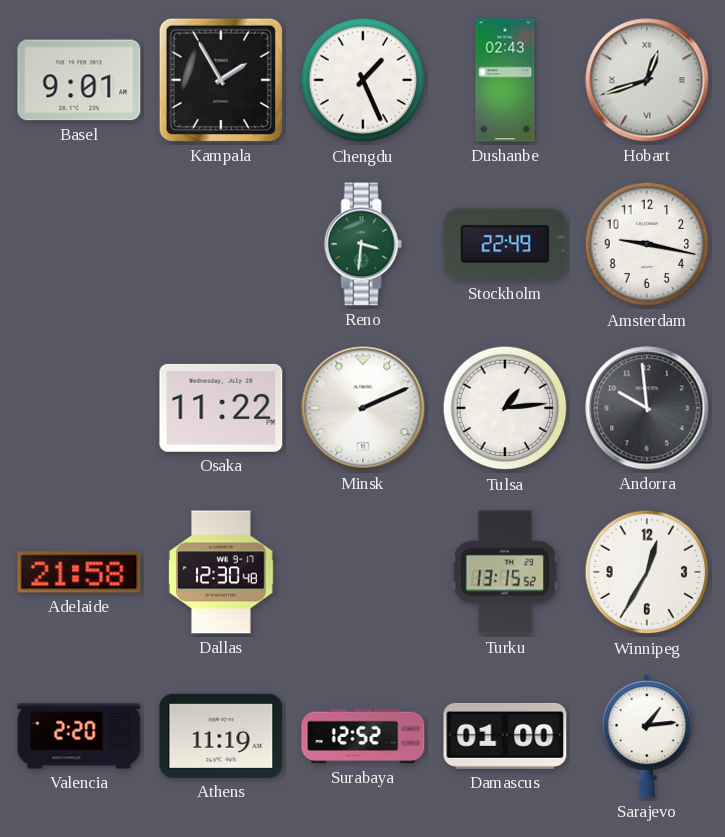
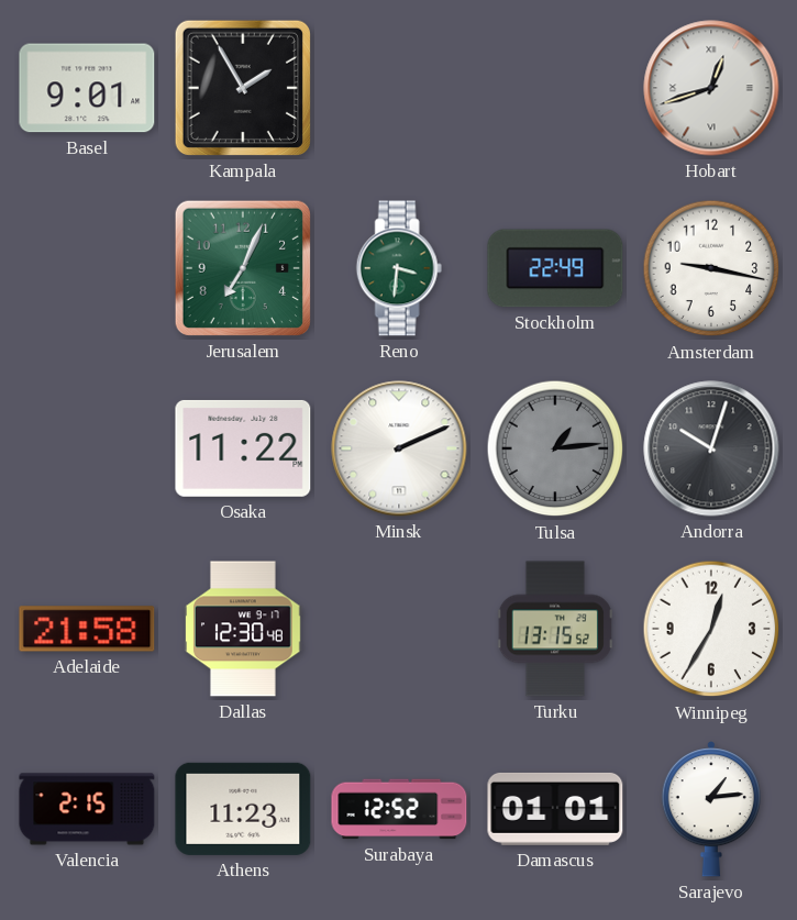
Chengdu: 1:26 -> none (363, 80)
Dushanbe: 02:43 -> none (505, 80)
Jerusalem: none -> 7:04 (243, 268)
Tulsa dial: white -> grey (555, 448)
Andorra: 9:59 -> 10:03 (711, 448)
Valencia: 2:20 -> 2:15 (87, 809)
Athens: 11:19 -> 11:23 (243, 809)
Damascus: 01:00 -> 01:01 (555, 809)
